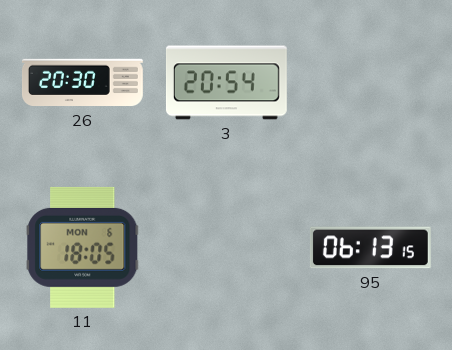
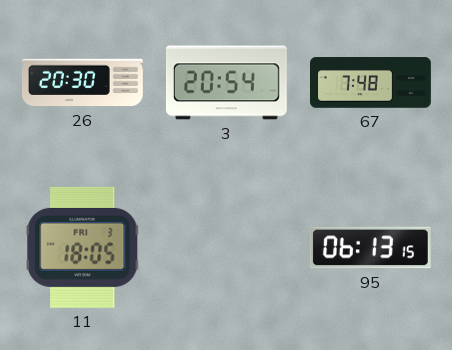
67: none -> 7:48 (371, 83)
11 date: MON 6 -> FRI 3 (83, 247)
